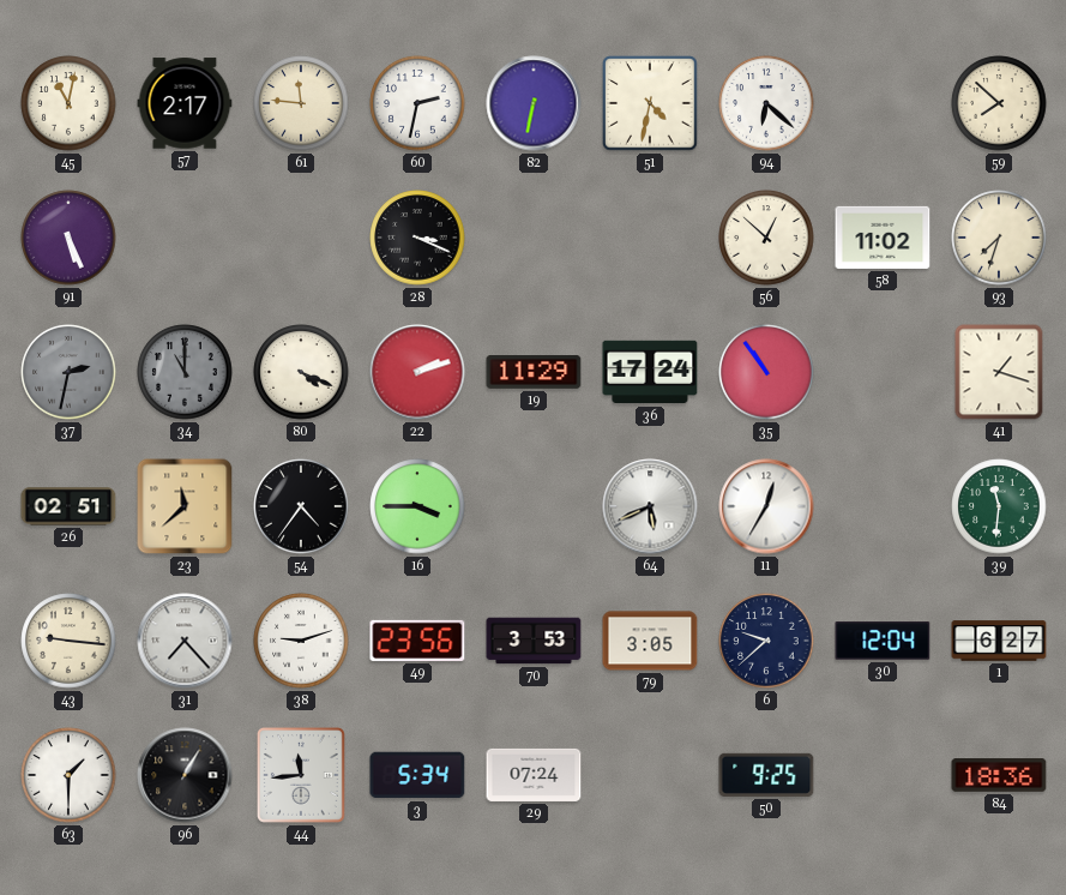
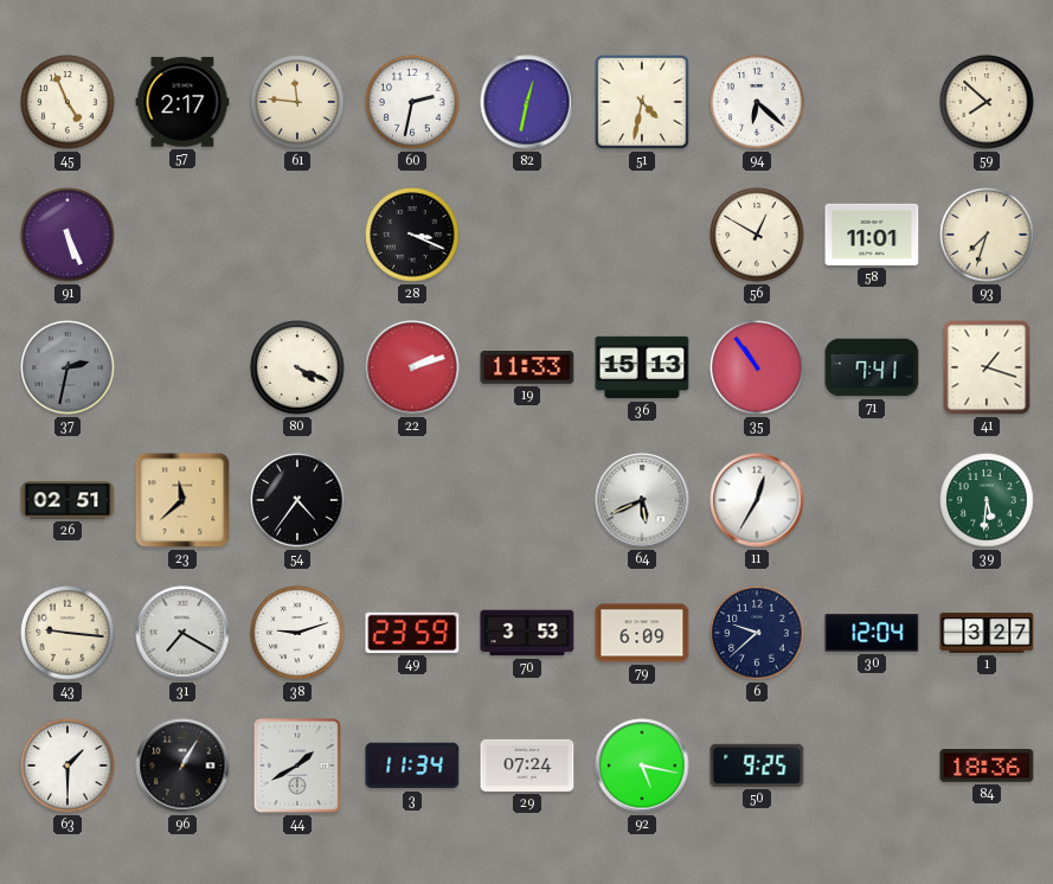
45: 11:02 -> 4:56 (68, 102)
82: 6:32 -> 12:32 (527, 102)
56: 12:52 -> 12:50 (757, 235)
58: 11:02 -> 11:01 (872, 235)
34: 11:00 -> none (185, 372)
19: 11:29 -> 11:33 (527, 369)
36: 17:24 -> 15:13 (642, 367)
71: none -> 7:41 (872, 367)
16: 3:45 -> none (417, 506)
39: 11:31 -> 5:31 (987, 500)
31: 7:23 -> 7:20 (182, 633)
49: 23:56 -> 23:59 (412, 633)
79: 3:05 -> 6:09 (642, 633)
1: 6:27 -> 3:27 (987, 633)
44: 11:44 -> 1:40 (297, 766)
3: 5:34 -> 11:34 (412, 766)
92: none -> 5:17 (642, 766)
